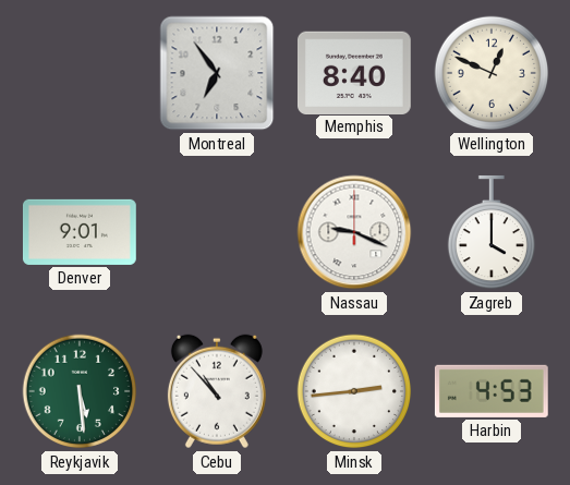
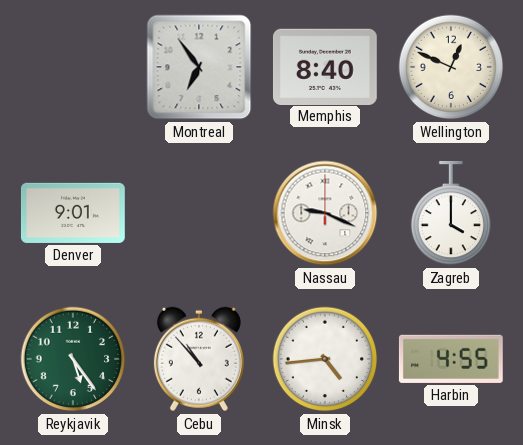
Reykjavik: 5:29 -> 5:24 (73, 359)
Minsk: 2:44 -> 4:44 (325, 359)
Harbin: 4:53 -> 4:55 (451, 359)
